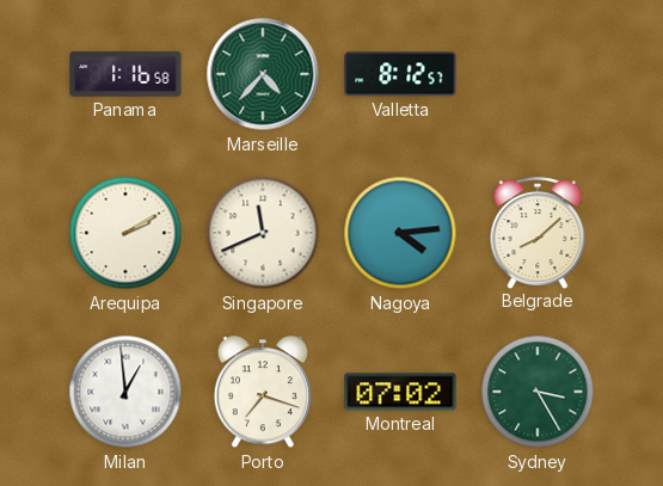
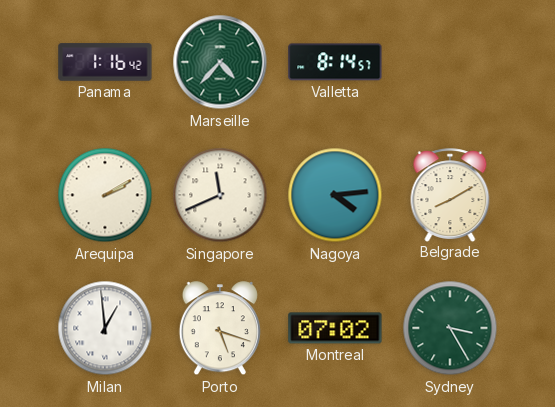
Panama: 1:16:58 -> 1:16:42 (105, 62)
Valletta: 8:12 -> 8:14 (335, 62)
Belgrade: 8:08 -> 8:10 (450, 195)
Porto: 7:18 -> 5:18 (220, 329)
